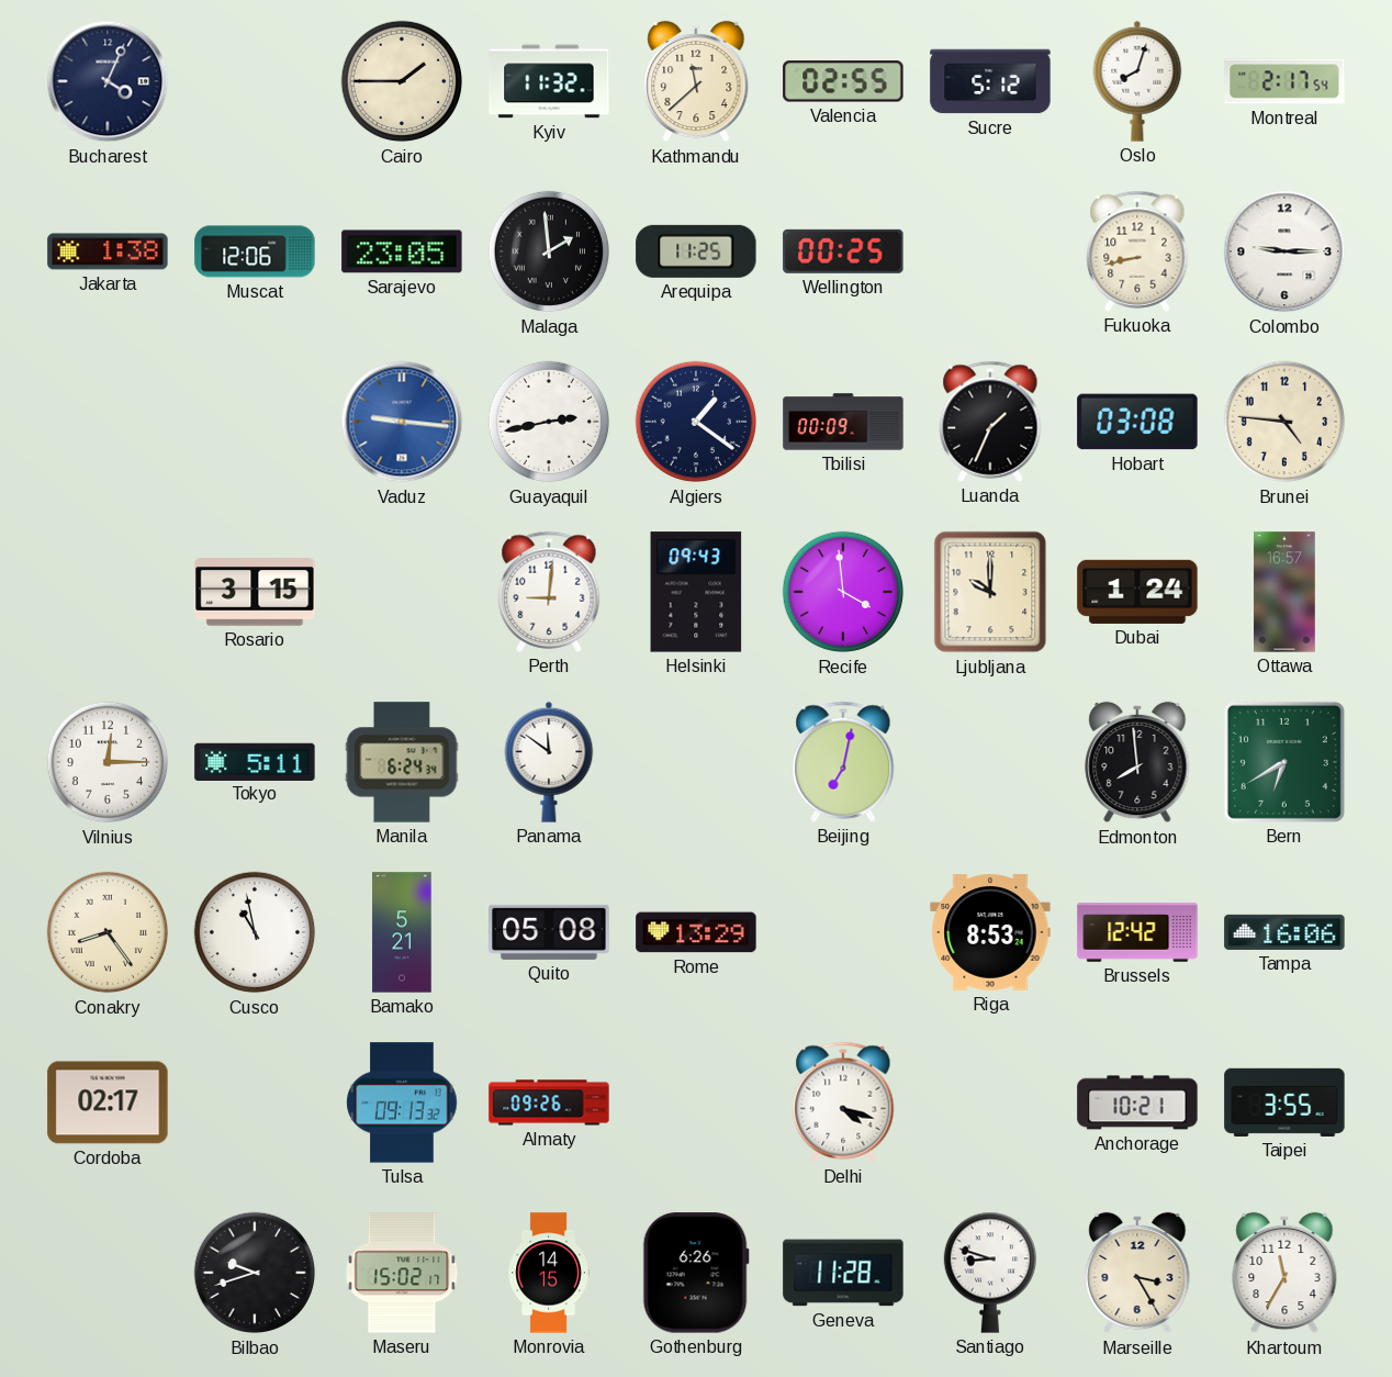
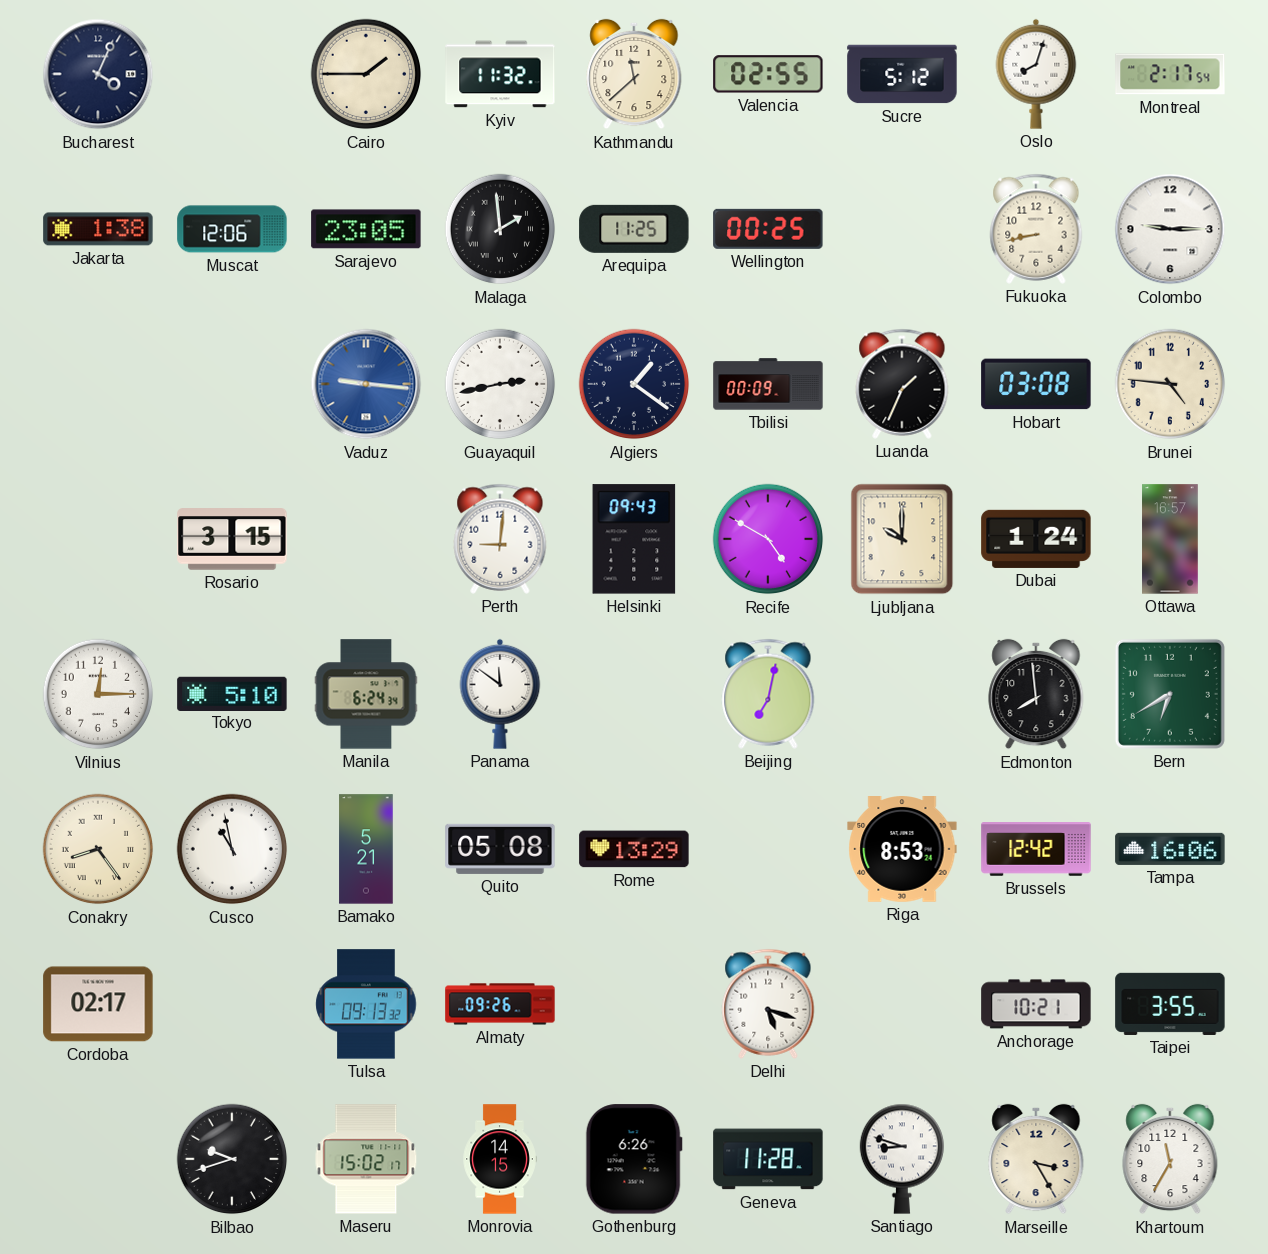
Recife: 3:59 -> 4:50 (768, 539)
Tokyo: 5:11 -> 5:10 (232, 693)
Delhi: 4:18 -> 5:18 (768, 1004)
